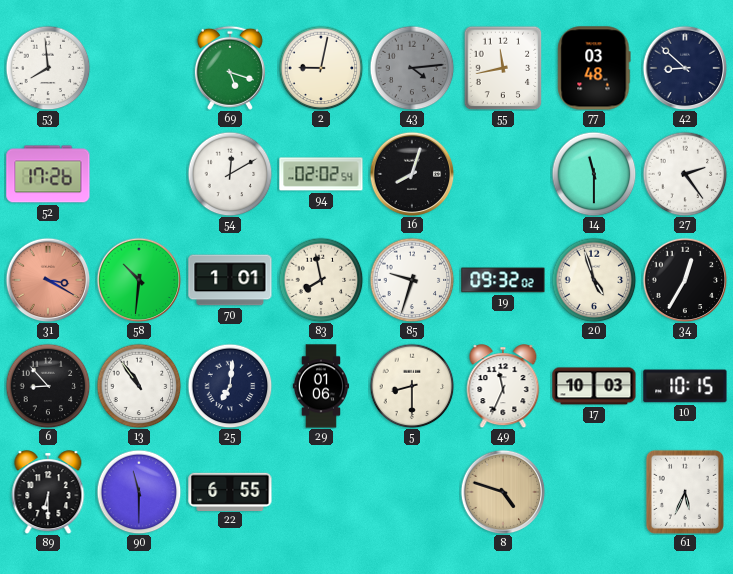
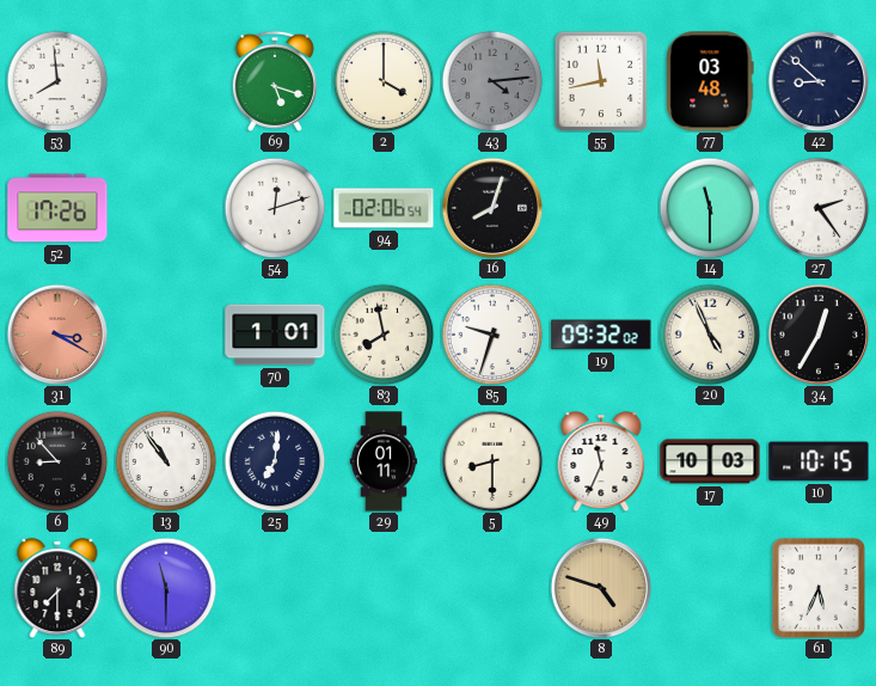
2: 9:02 -> 4:00 (384, 81)
54: 12:10 -> 12:12 (275, 208)
94: 02:02 -> 02:06 (384, 208)
58: 10:31 -> none (139, 280)
20: 4:57 -> 4:56 (710, 335)
29: 01:06 -> 01:11 (384, 461)
89: 6:30 -> 7:30 (57, 588)
22: 6:55 -> none (230, 491)
